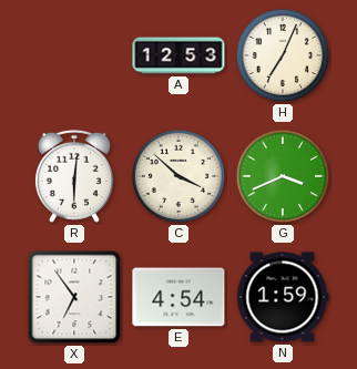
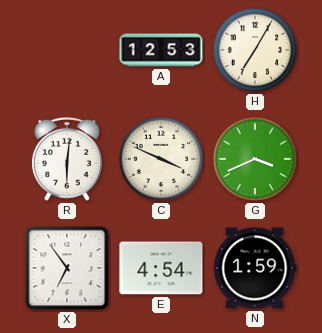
H: 7:04 -> 7:05 (255, 50)
C: 3:52 -> 3:49 (161, 159)
